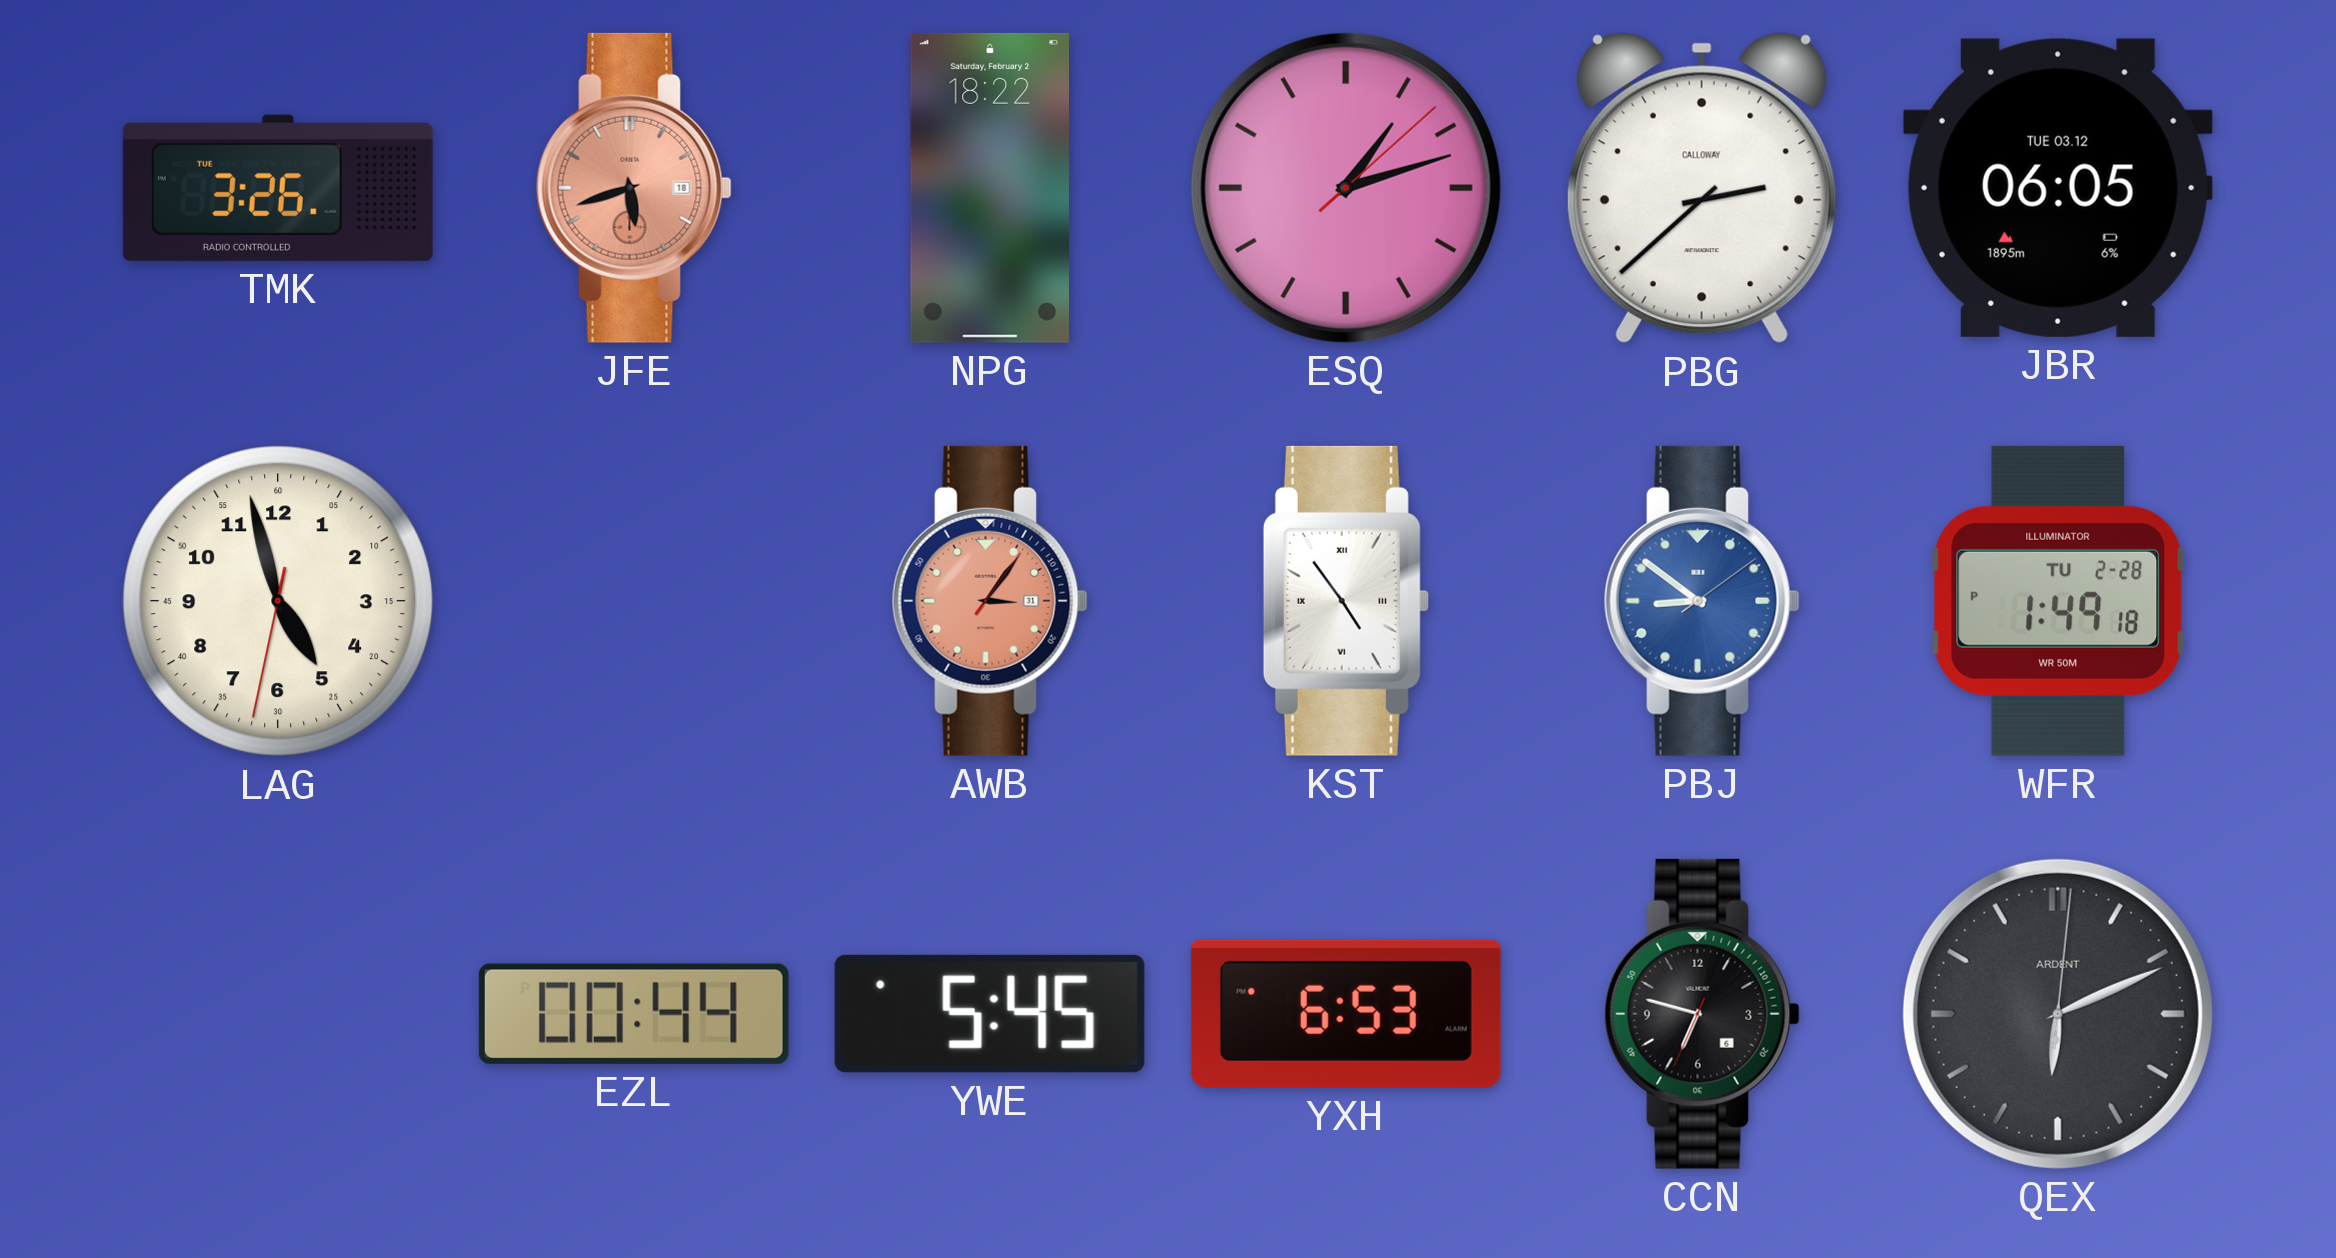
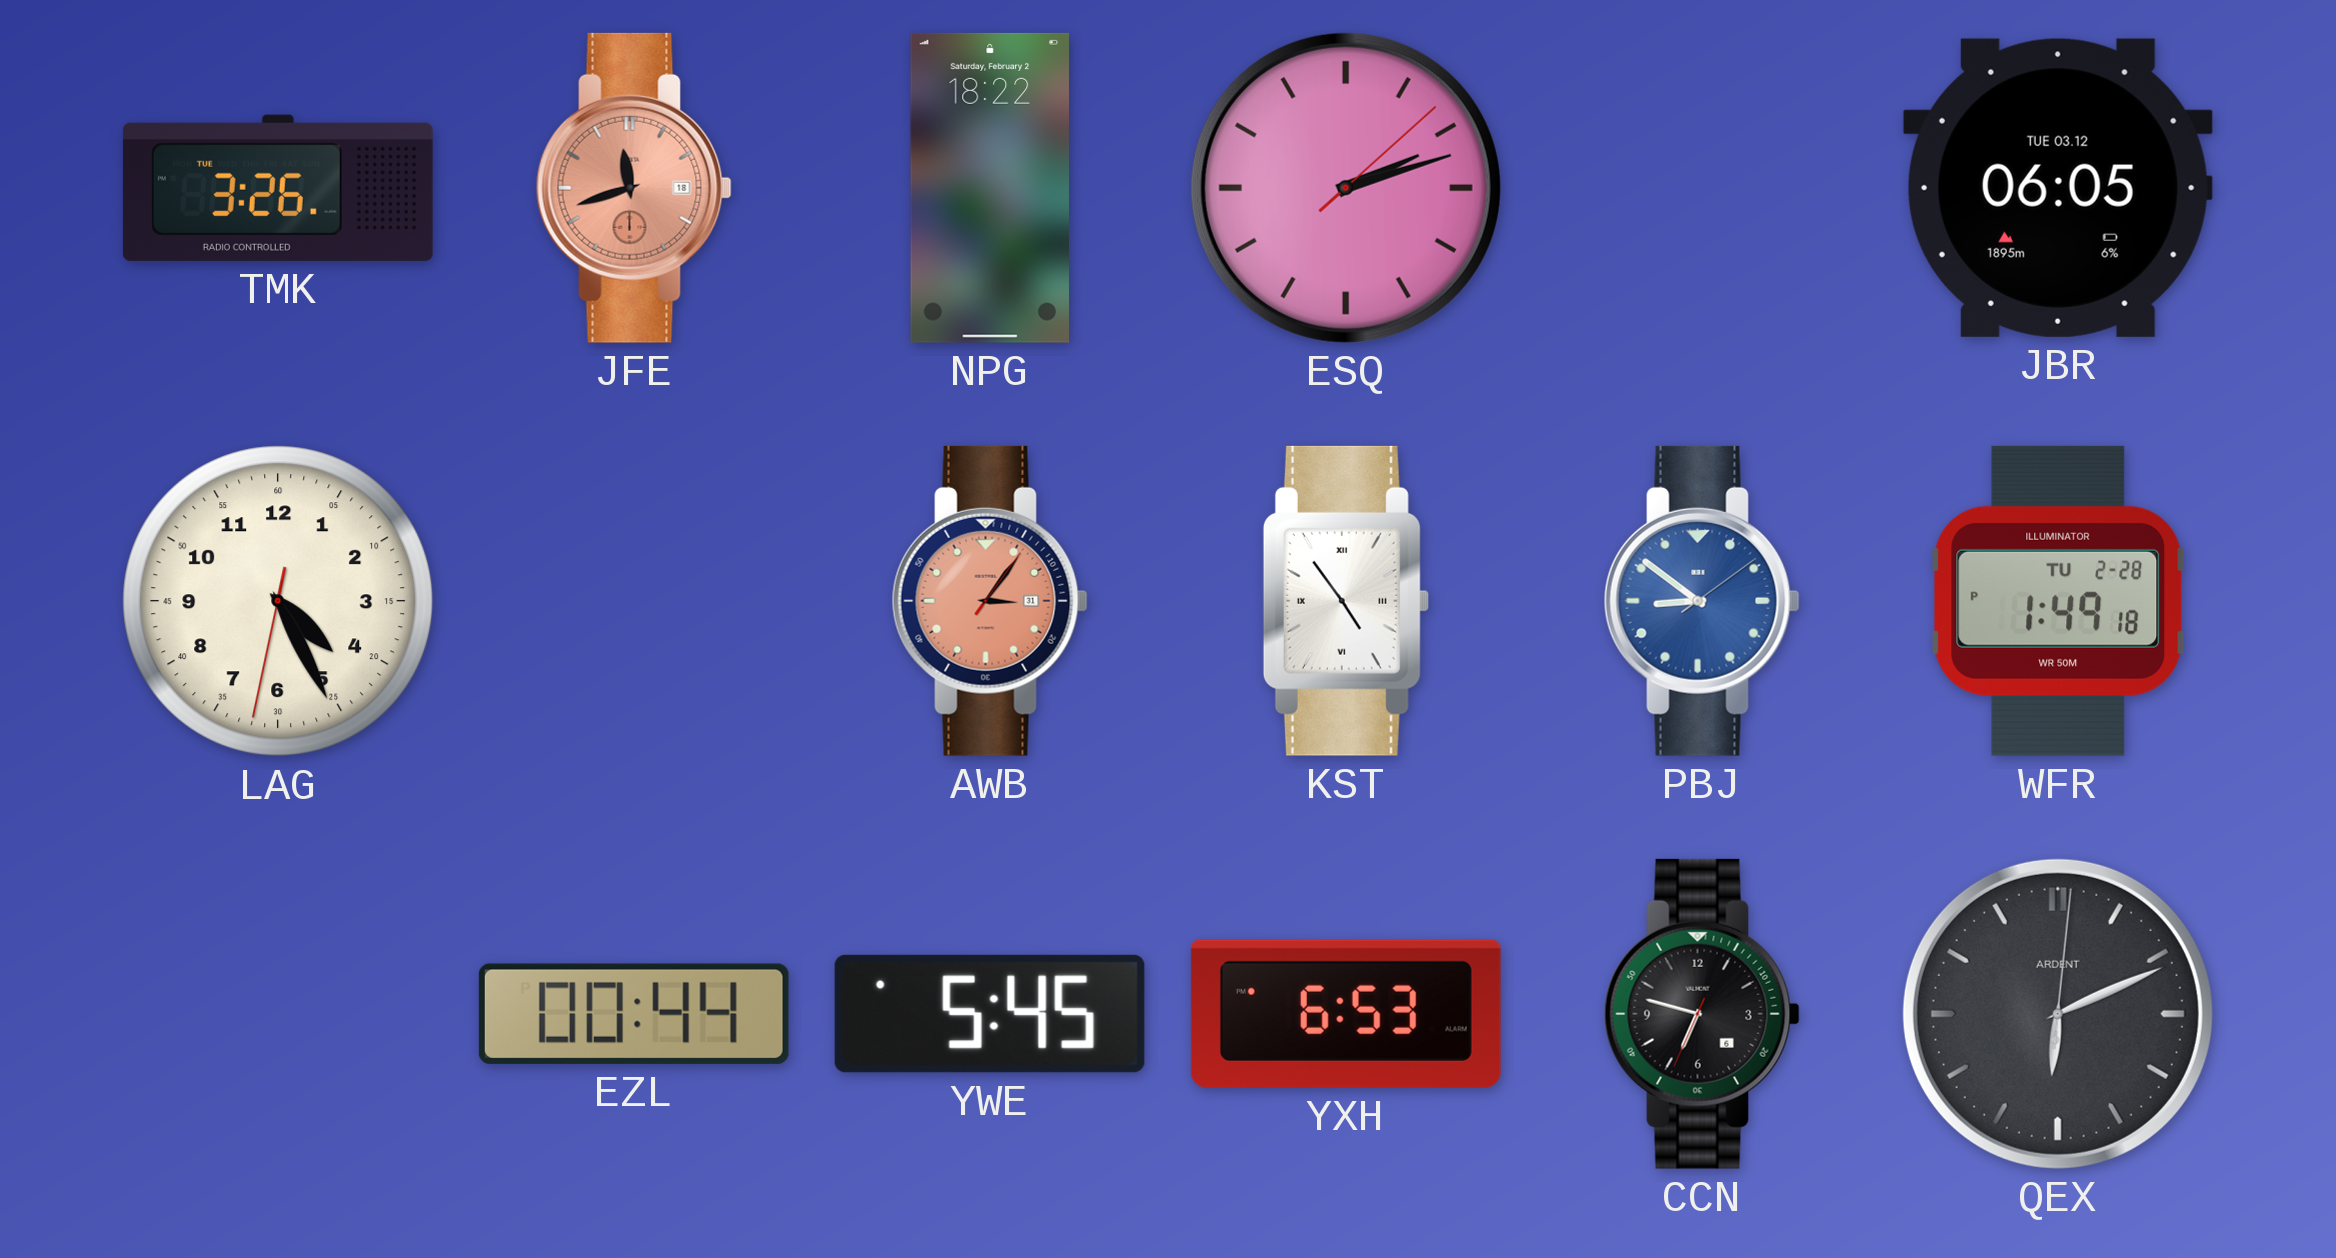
JFE: 5:42 -> 11:42 (634, 188)
ESQ: 1:12 -> 2:12 (1346, 188)
PBG: 2:38 -> none (1702, 188)
LAG: 4:57 -> 4:25 (278, 601)
